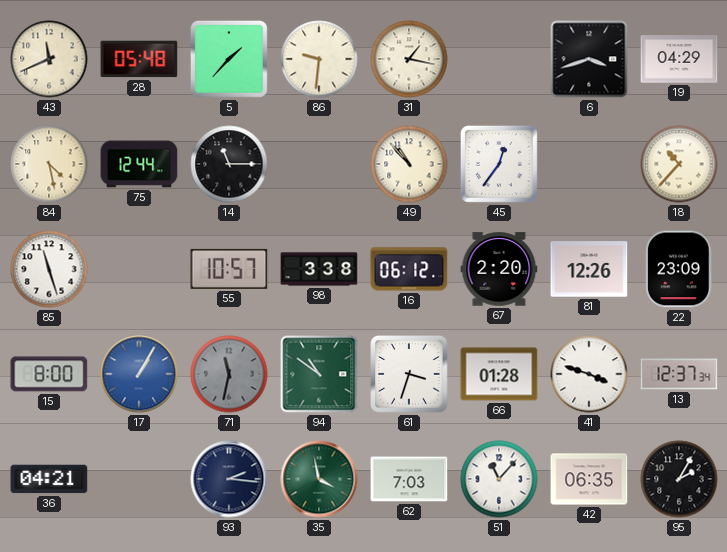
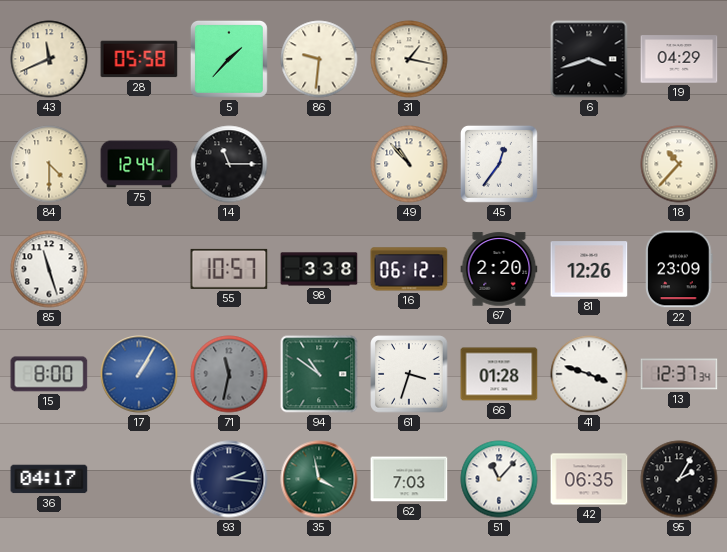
28: 05:48 -> 05:58 (139, 59)
84: 4:28 -> 4:30 (49, 164)
36: 04:21 -> 04:17 (49, 479)
